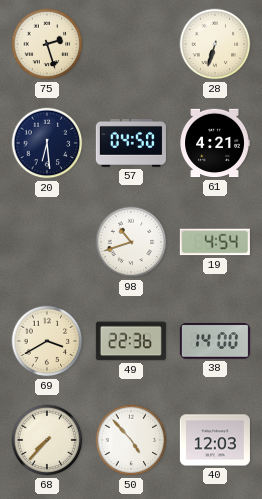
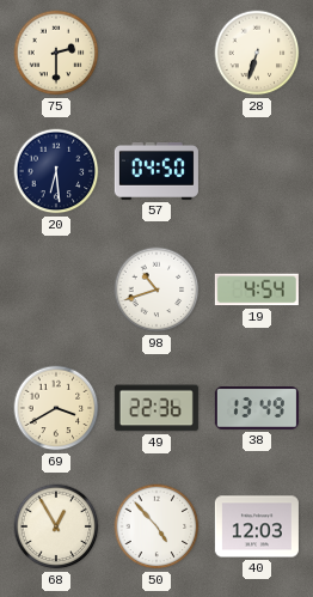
75: 2:27 -> 2:30 (56, 53)
61: 4:21 -> none (215, 143)
38: 14:00 -> 13:49 (257, 408)
68: 7:37 -> 12:55 (56, 526)
